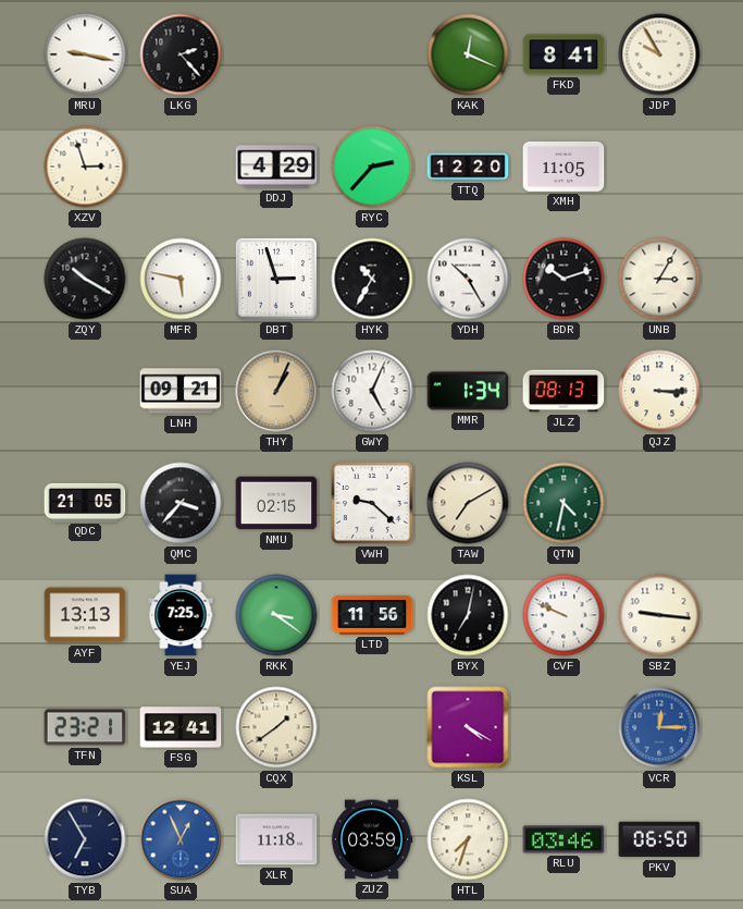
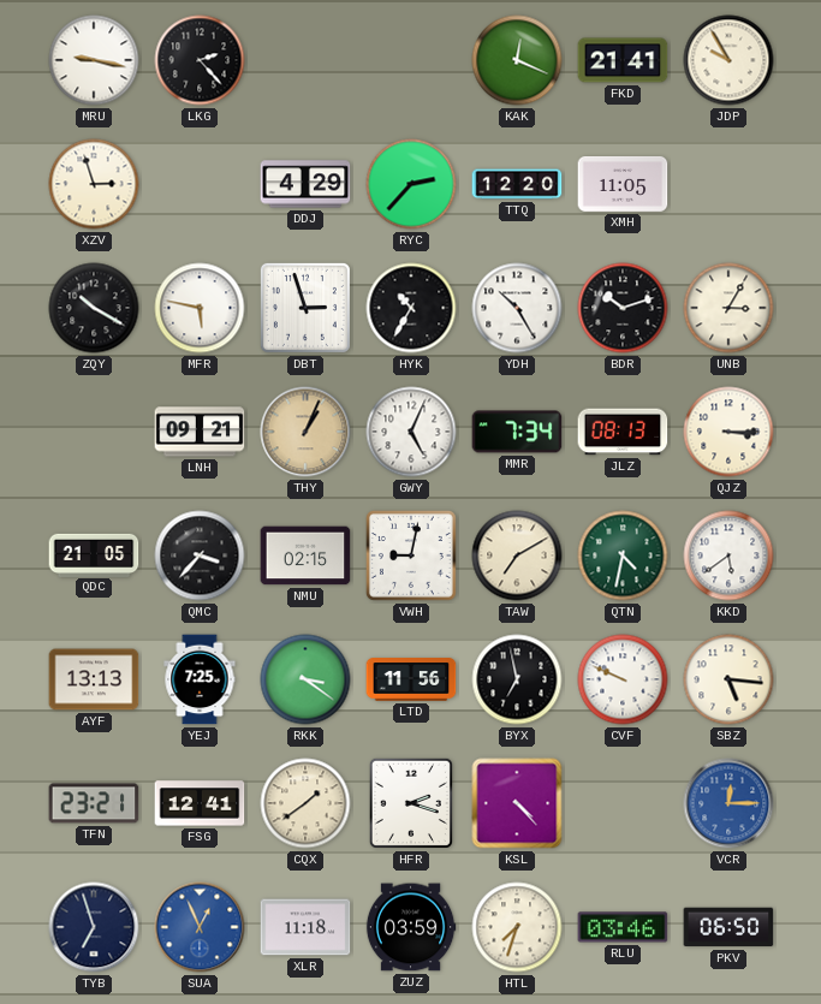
FKD: 8:41 -> 21:41 (623, 60)
MMR: 1:34 -> 7:34 (517, 432)
VWH: 9:22 -> 9:02 (411, 556)
KKD: none -> 5:39 (728, 556)
BYX: 7:02 -> 6:58 (517, 679)
SBZ: 9:16 -> 5:16 (728, 679)
HFR: none -> 2:18 (411, 803)
KSL: 4:20 -> 4:23 (517, 803)
TYB: 6:55 -> 6:57 (94, 927)
